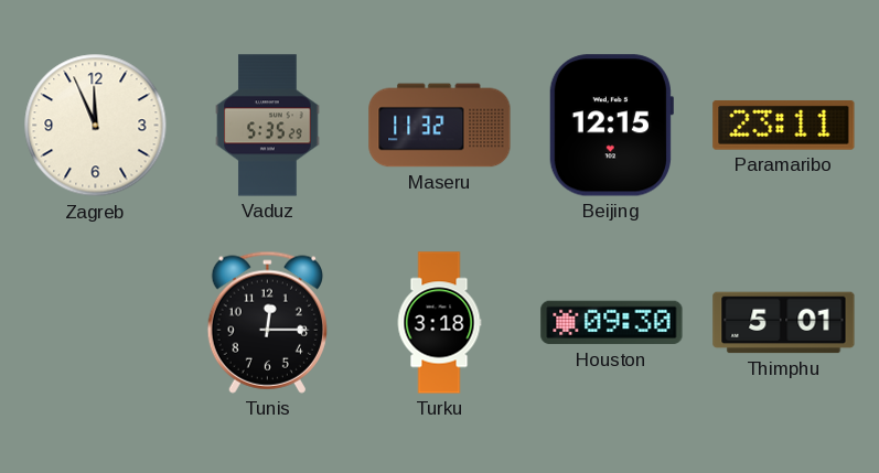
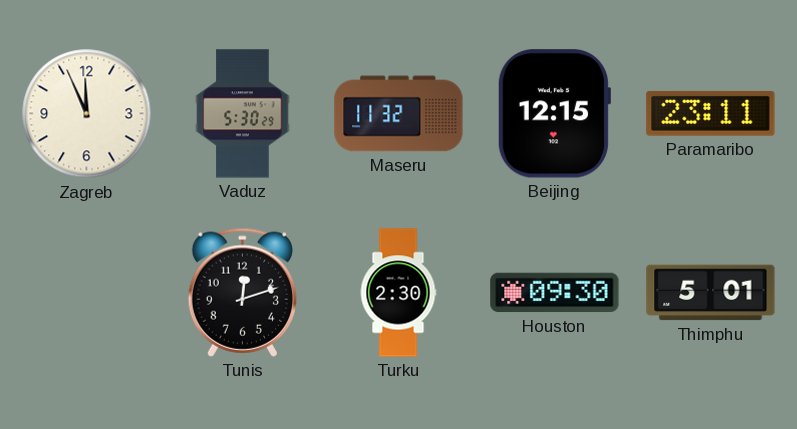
Vaduz: 5:35 -> 5:30 (243, 114)
Tunis: 12:15 -> 12:12 (242, 292)
Turku: 3:18 -> 2:30 (398, 293)
